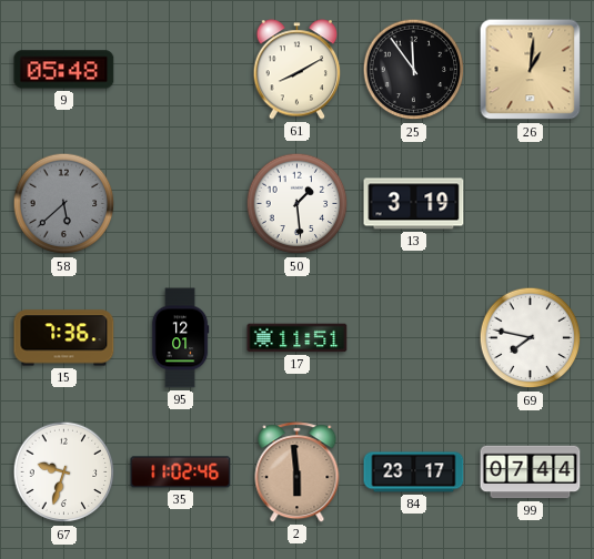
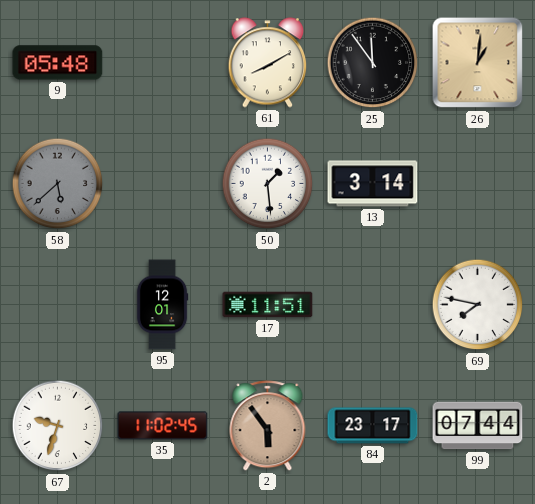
13: 3:19 -> 3:14 (373, 184)
15: 7:36 -> none (64, 338)
35: 11:02:46 -> 11:02:45 (163, 426)
2: 5:59 -> 5:54 (268, 426)
